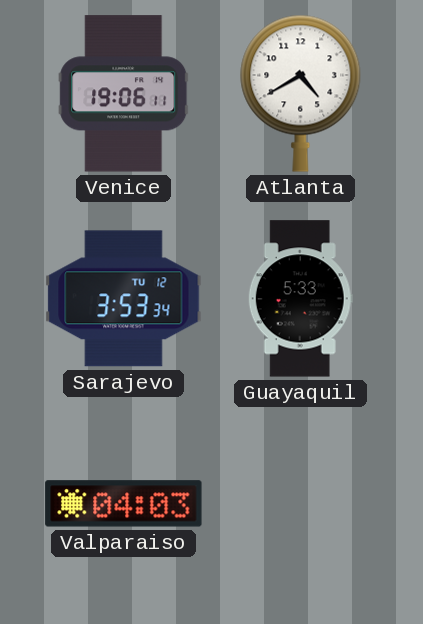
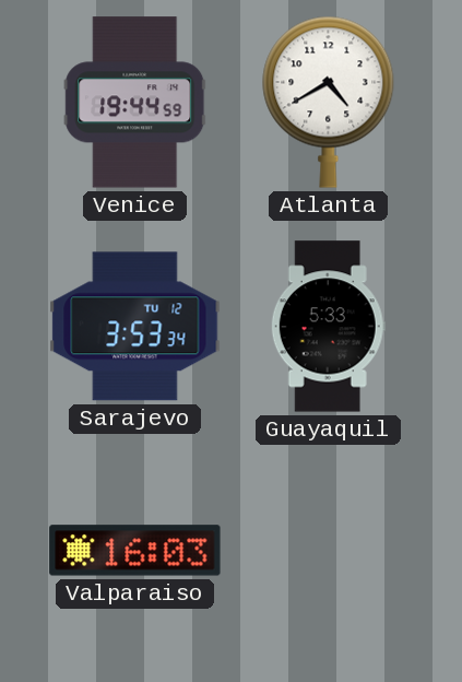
Venice: 19:06 -> 19:44 (135, 103)
Valparaiso: 04:03 -> 16:03 (135, 551)
